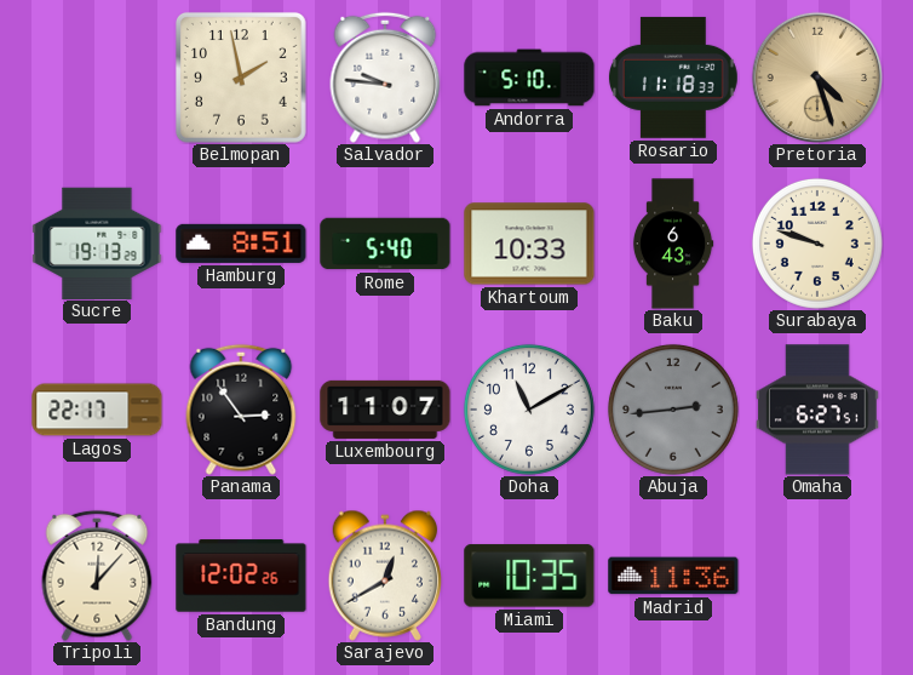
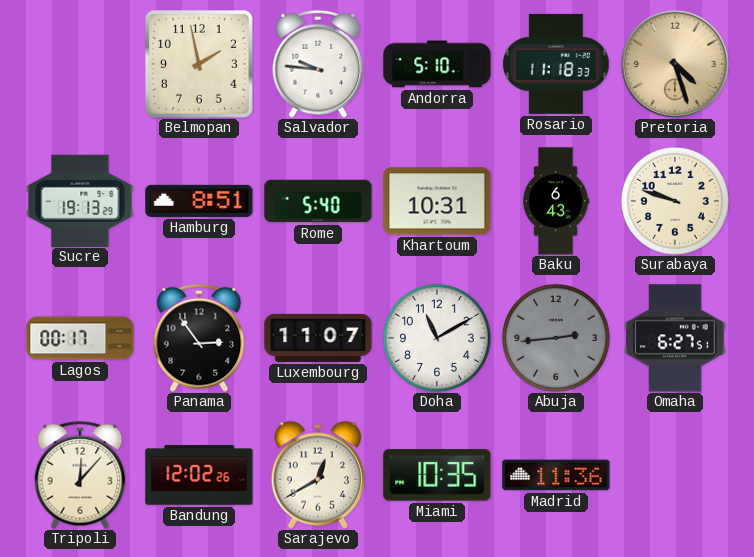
Khartoum: 10:33 -> 10:31 (437, 201)
Lagos: 22:17 -> 00:17 (80, 338)
